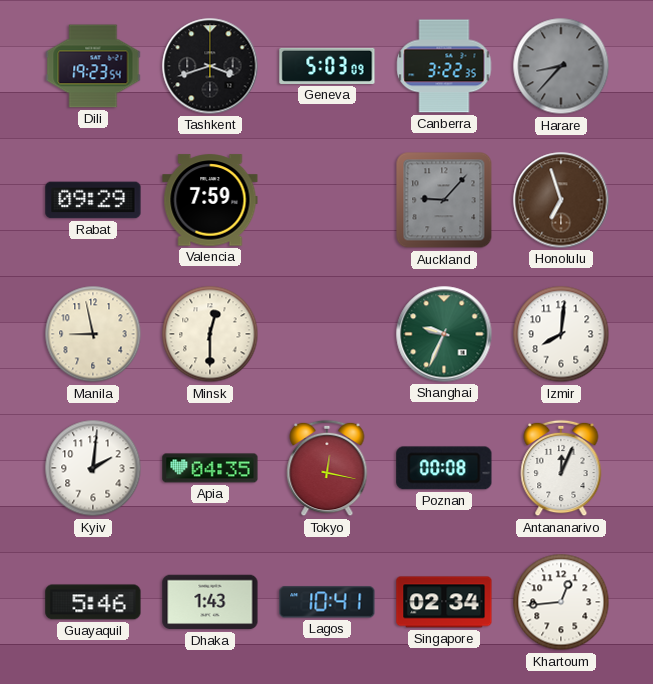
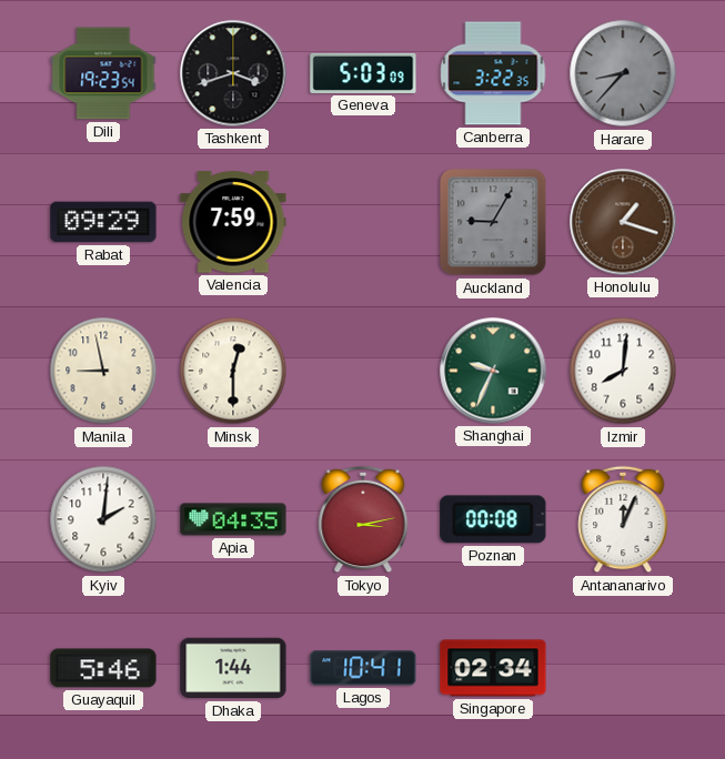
Auckland: 9:07 -> 9:05 (493, 222)
Honolulu: 6:57 -> 1:18 (623, 222)
Tokyo: 12:17 -> 3:13 (363, 519)
Dhaka: 1:43 -> 1:44 (233, 668)
Khartoum: 12:44 -> none (561, 602)
